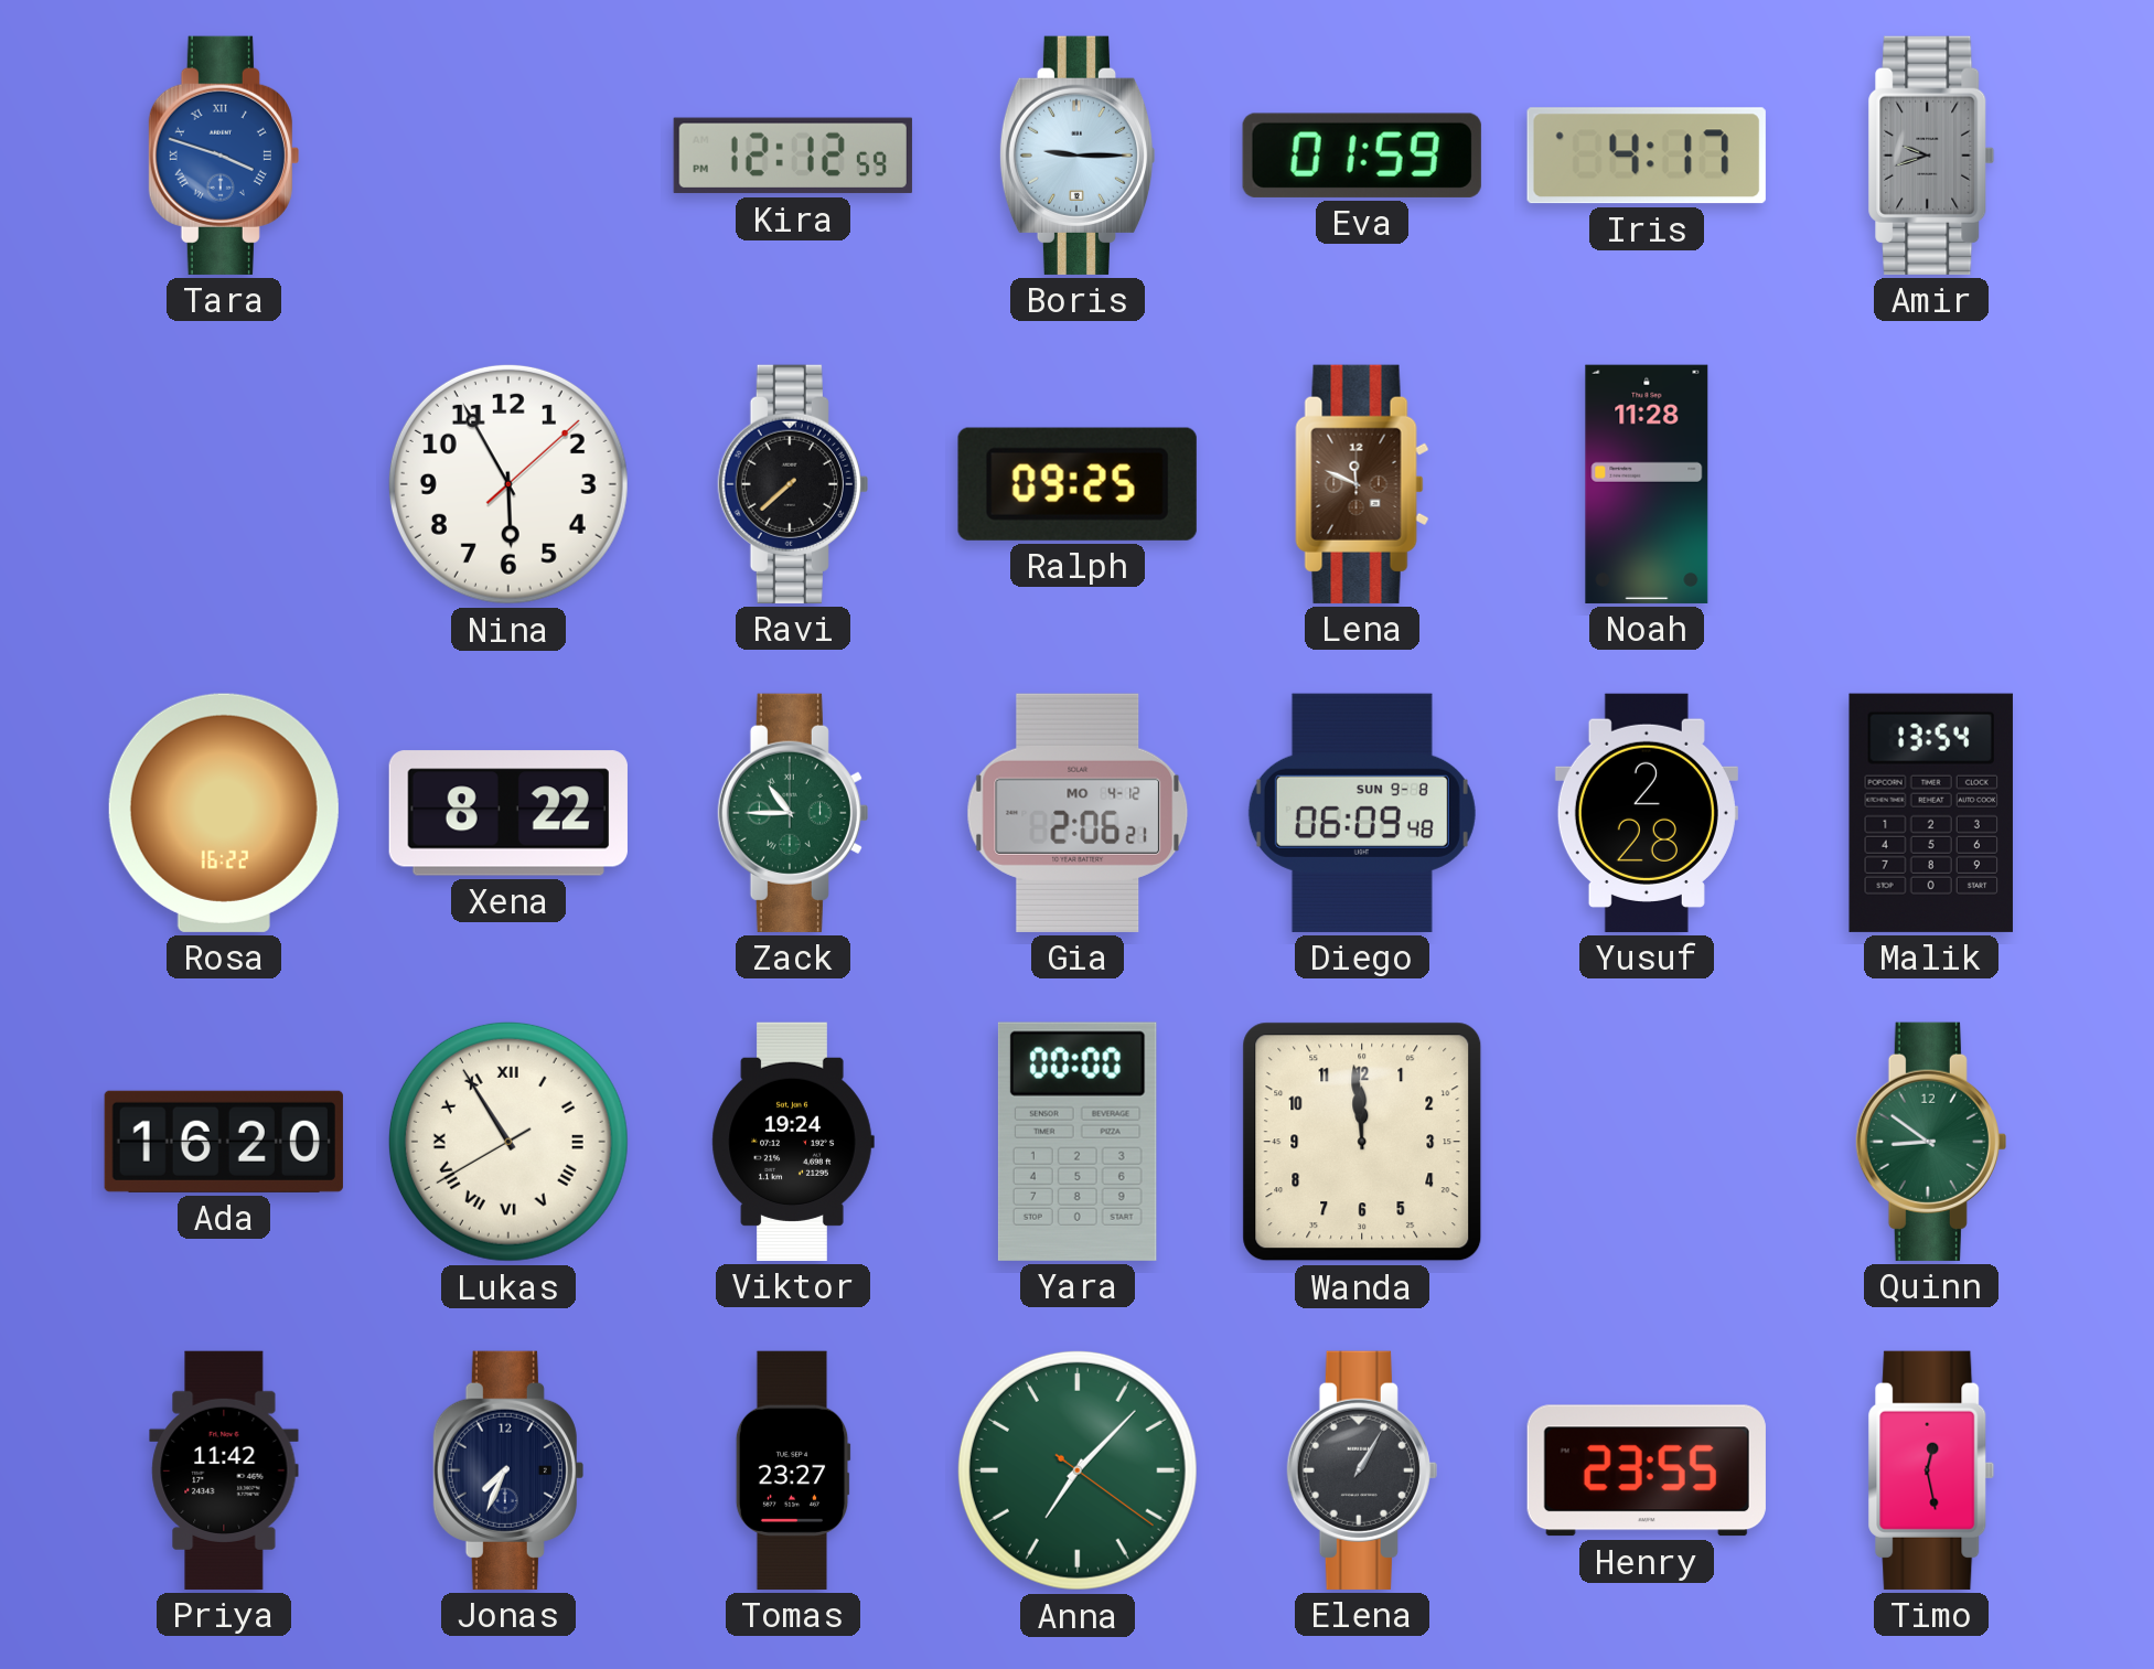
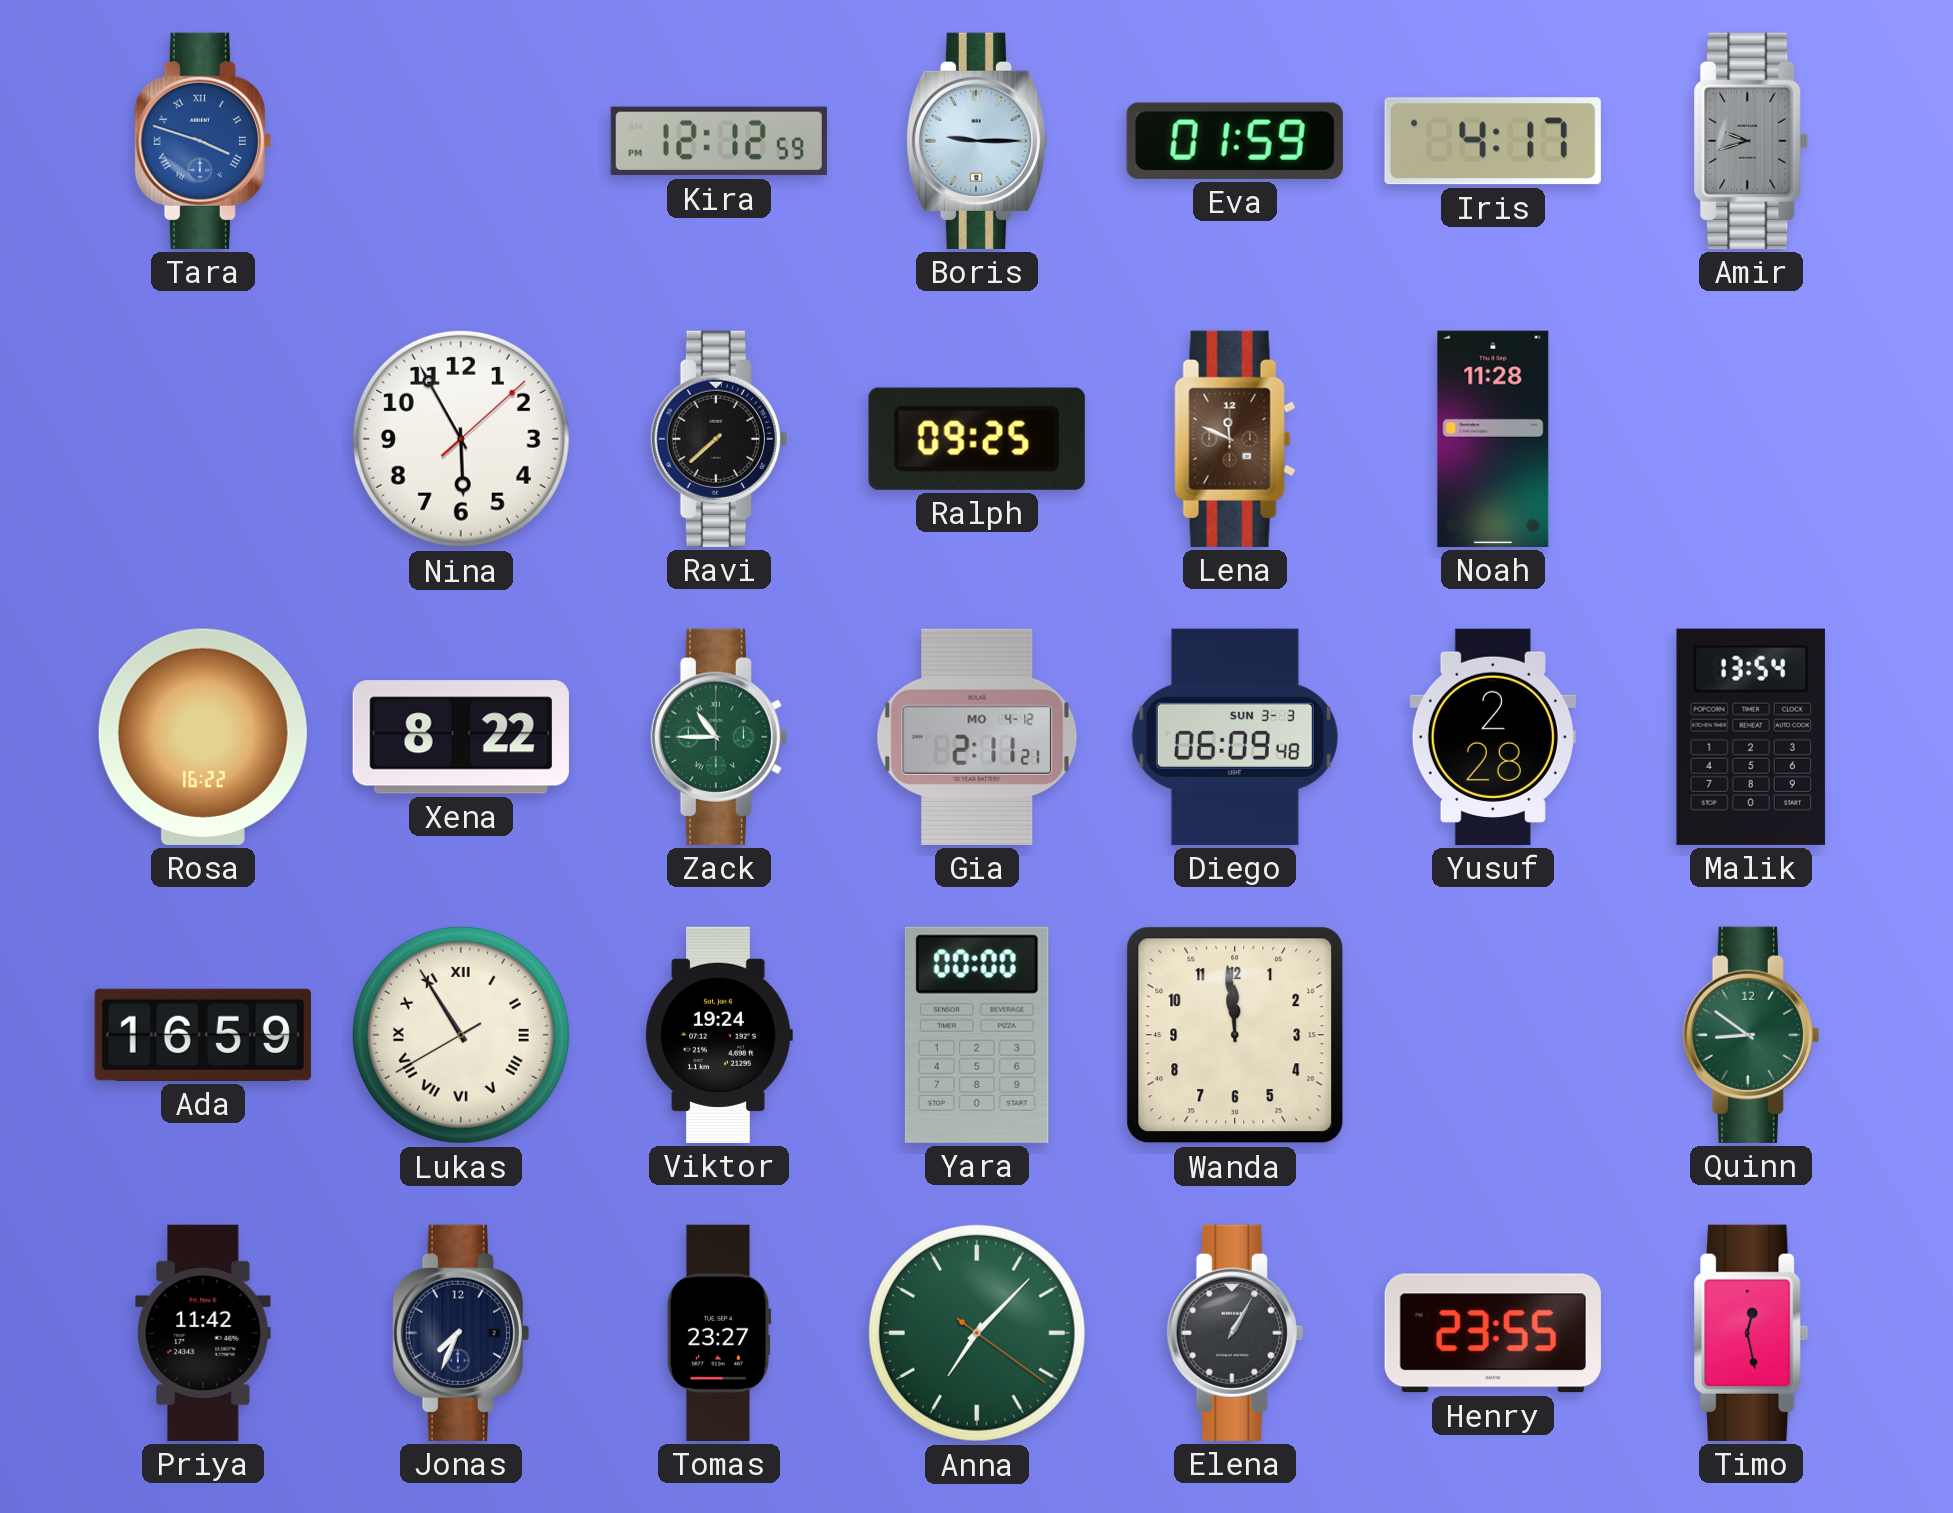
Gia: 2:06 -> 2:11 (977, 737)
Diego date: SUN 9-8 -> SUN 3-3 (1235, 737)
Ada: 16:20 -> 16:59 (203, 1035)
